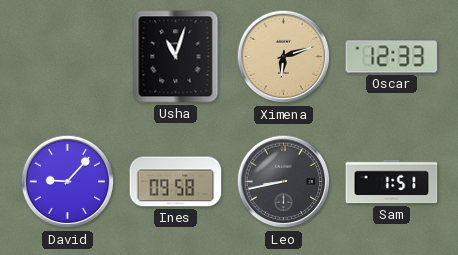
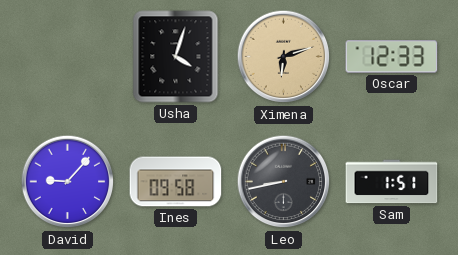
Usha: 11:03 -> 4:03 (176, 57)
